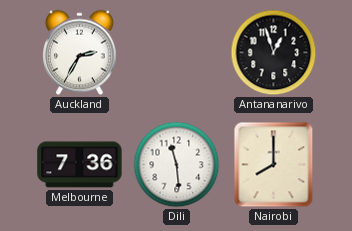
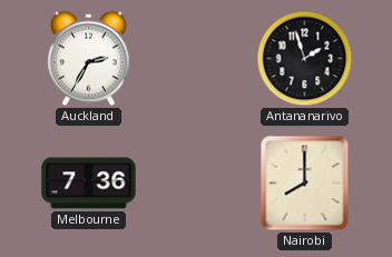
Antananarivo: 12:57 -> 1:57 (305, 59)
Dili: 11:29 -> none (177, 165)
